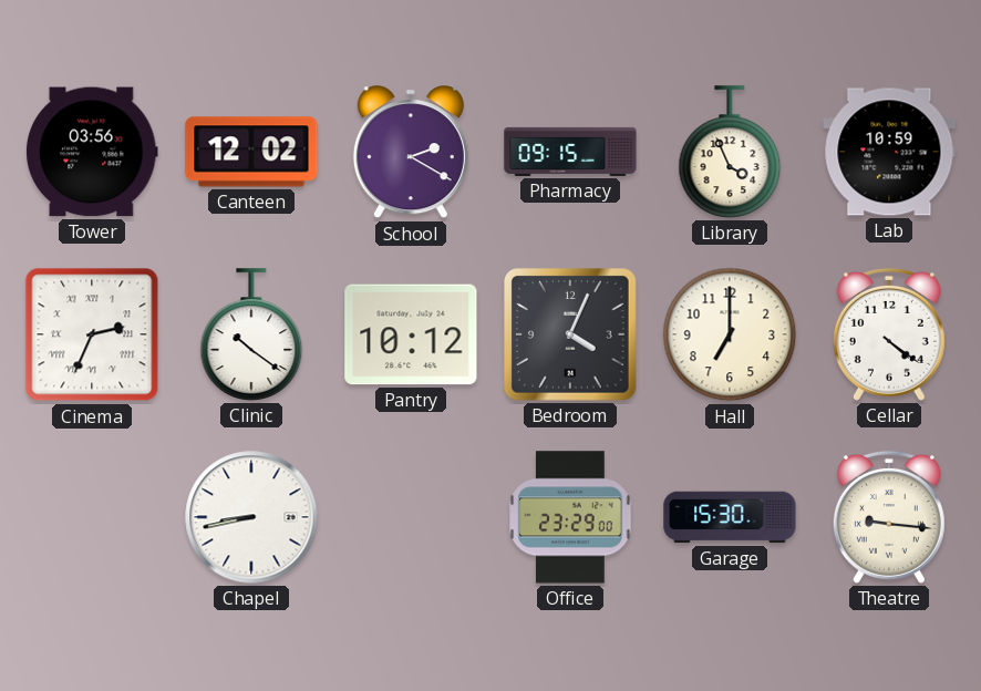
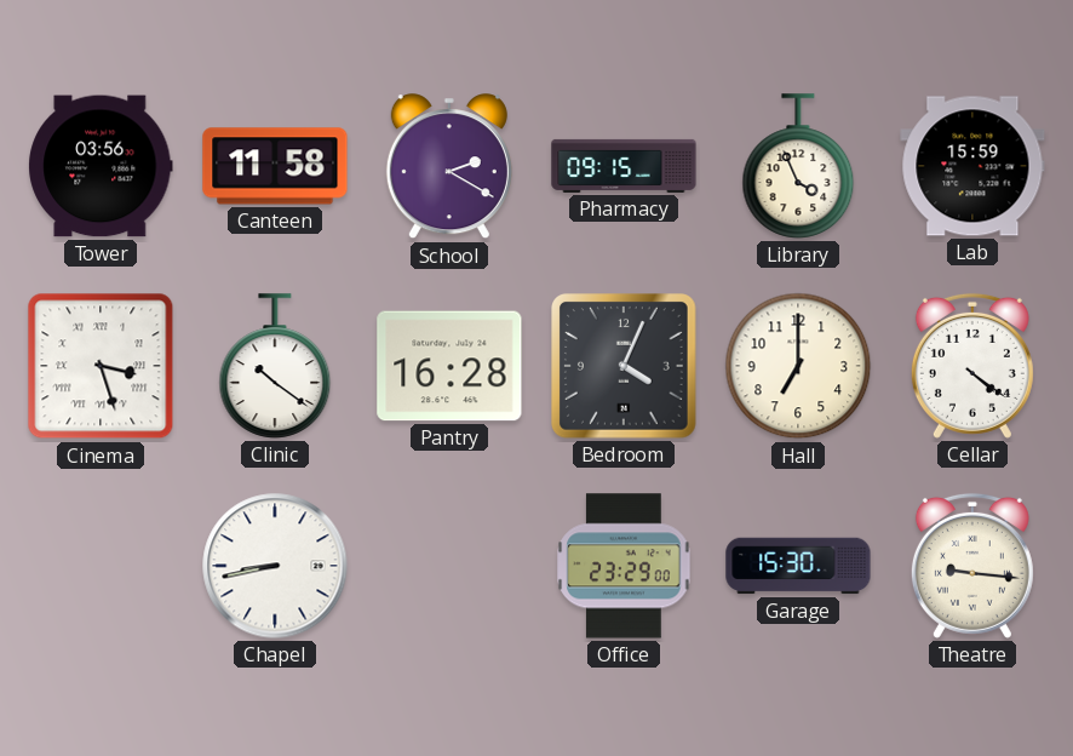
Canteen: 12:02 -> 11:58 (275, 166)
Lab: 10:59 -> 15:59 (972, 166)
Cinema: 2:34 -> 3:27 (101, 366)
Pantry: 10:12 -> 16:28 (449, 366)
